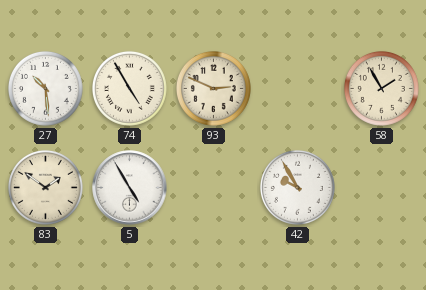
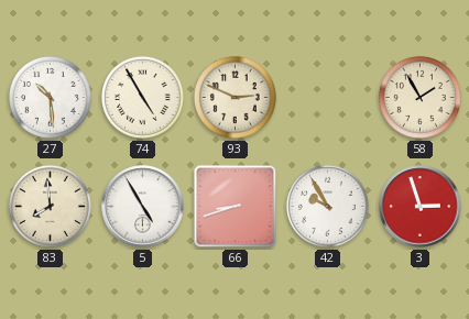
83: 1:51 -> 7:59 (50, 206)
66: none -> 8:42 (236, 207)
3: none -> 2:57 (421, 207)
